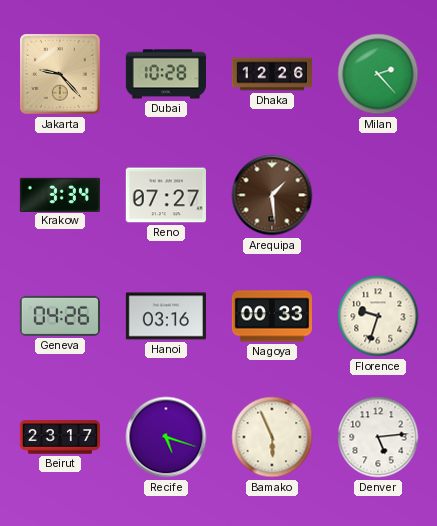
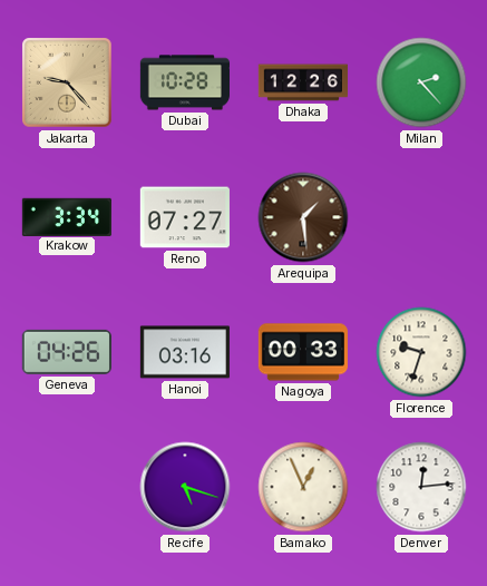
Beirut: 23:17 -> none (59, 437)
Bamako: 5:56 -> 12:56 (303, 487)
Denver: 5:14 -> 12:14 (421, 487)
